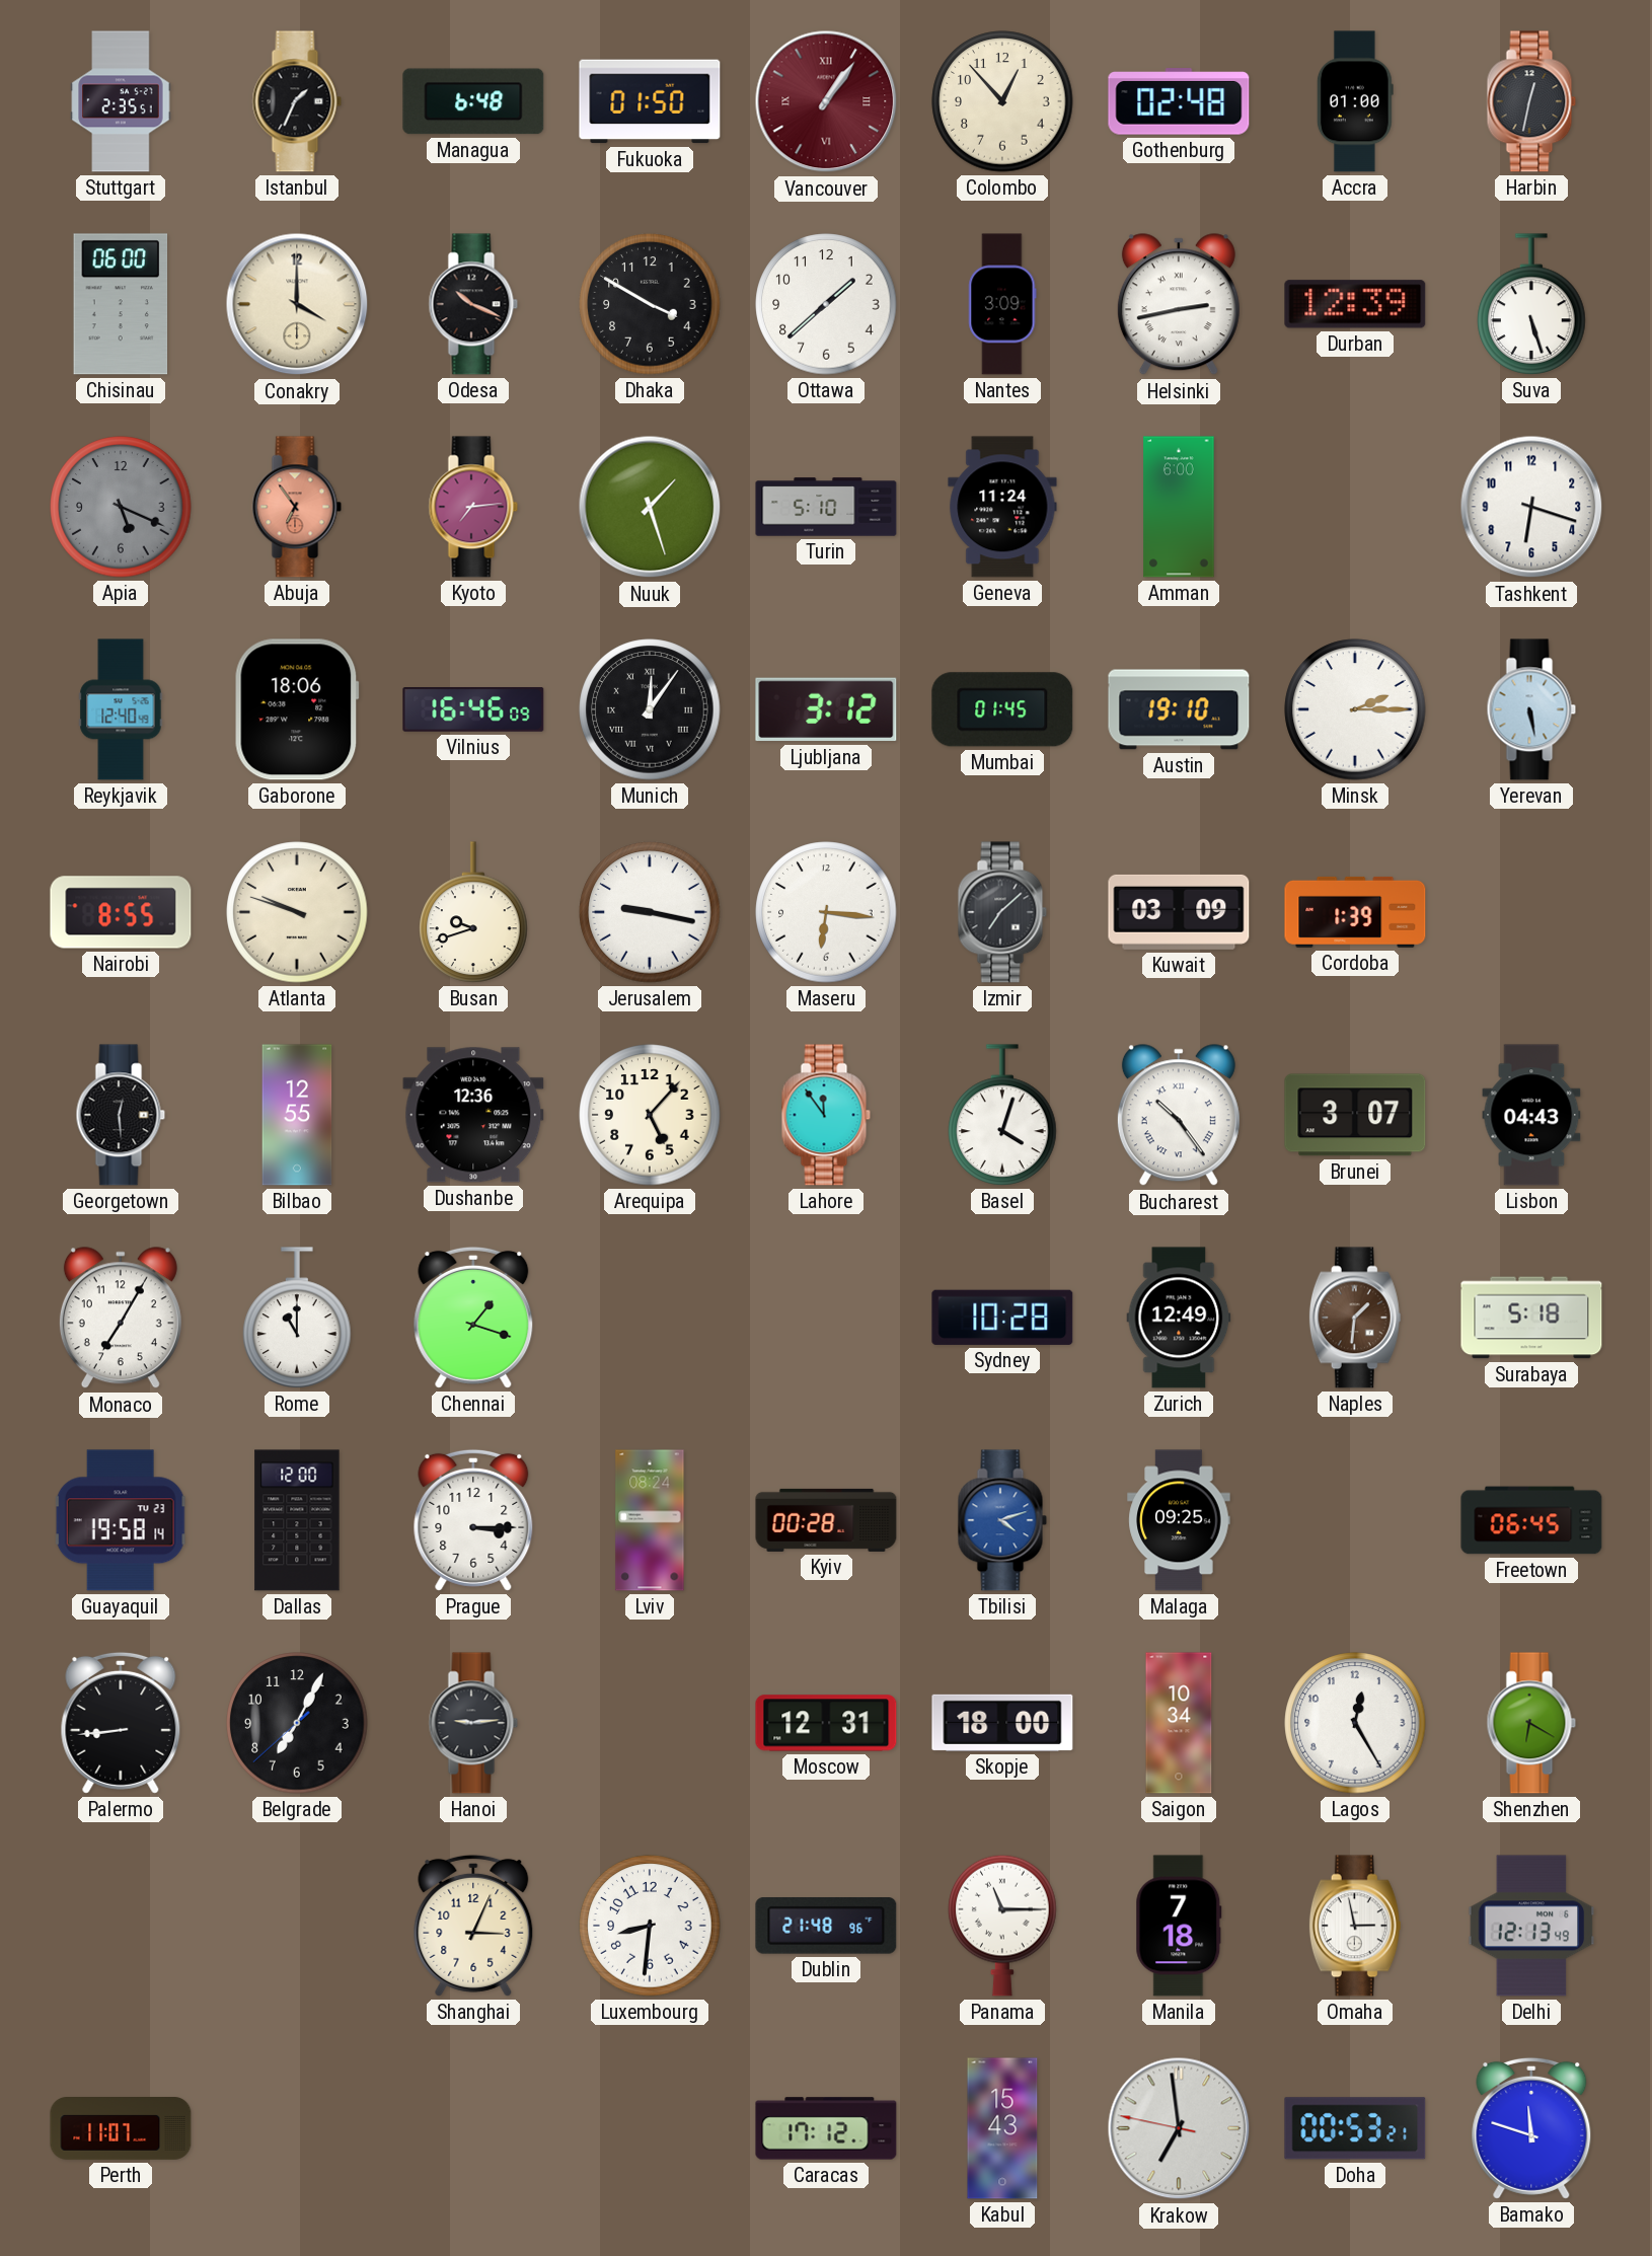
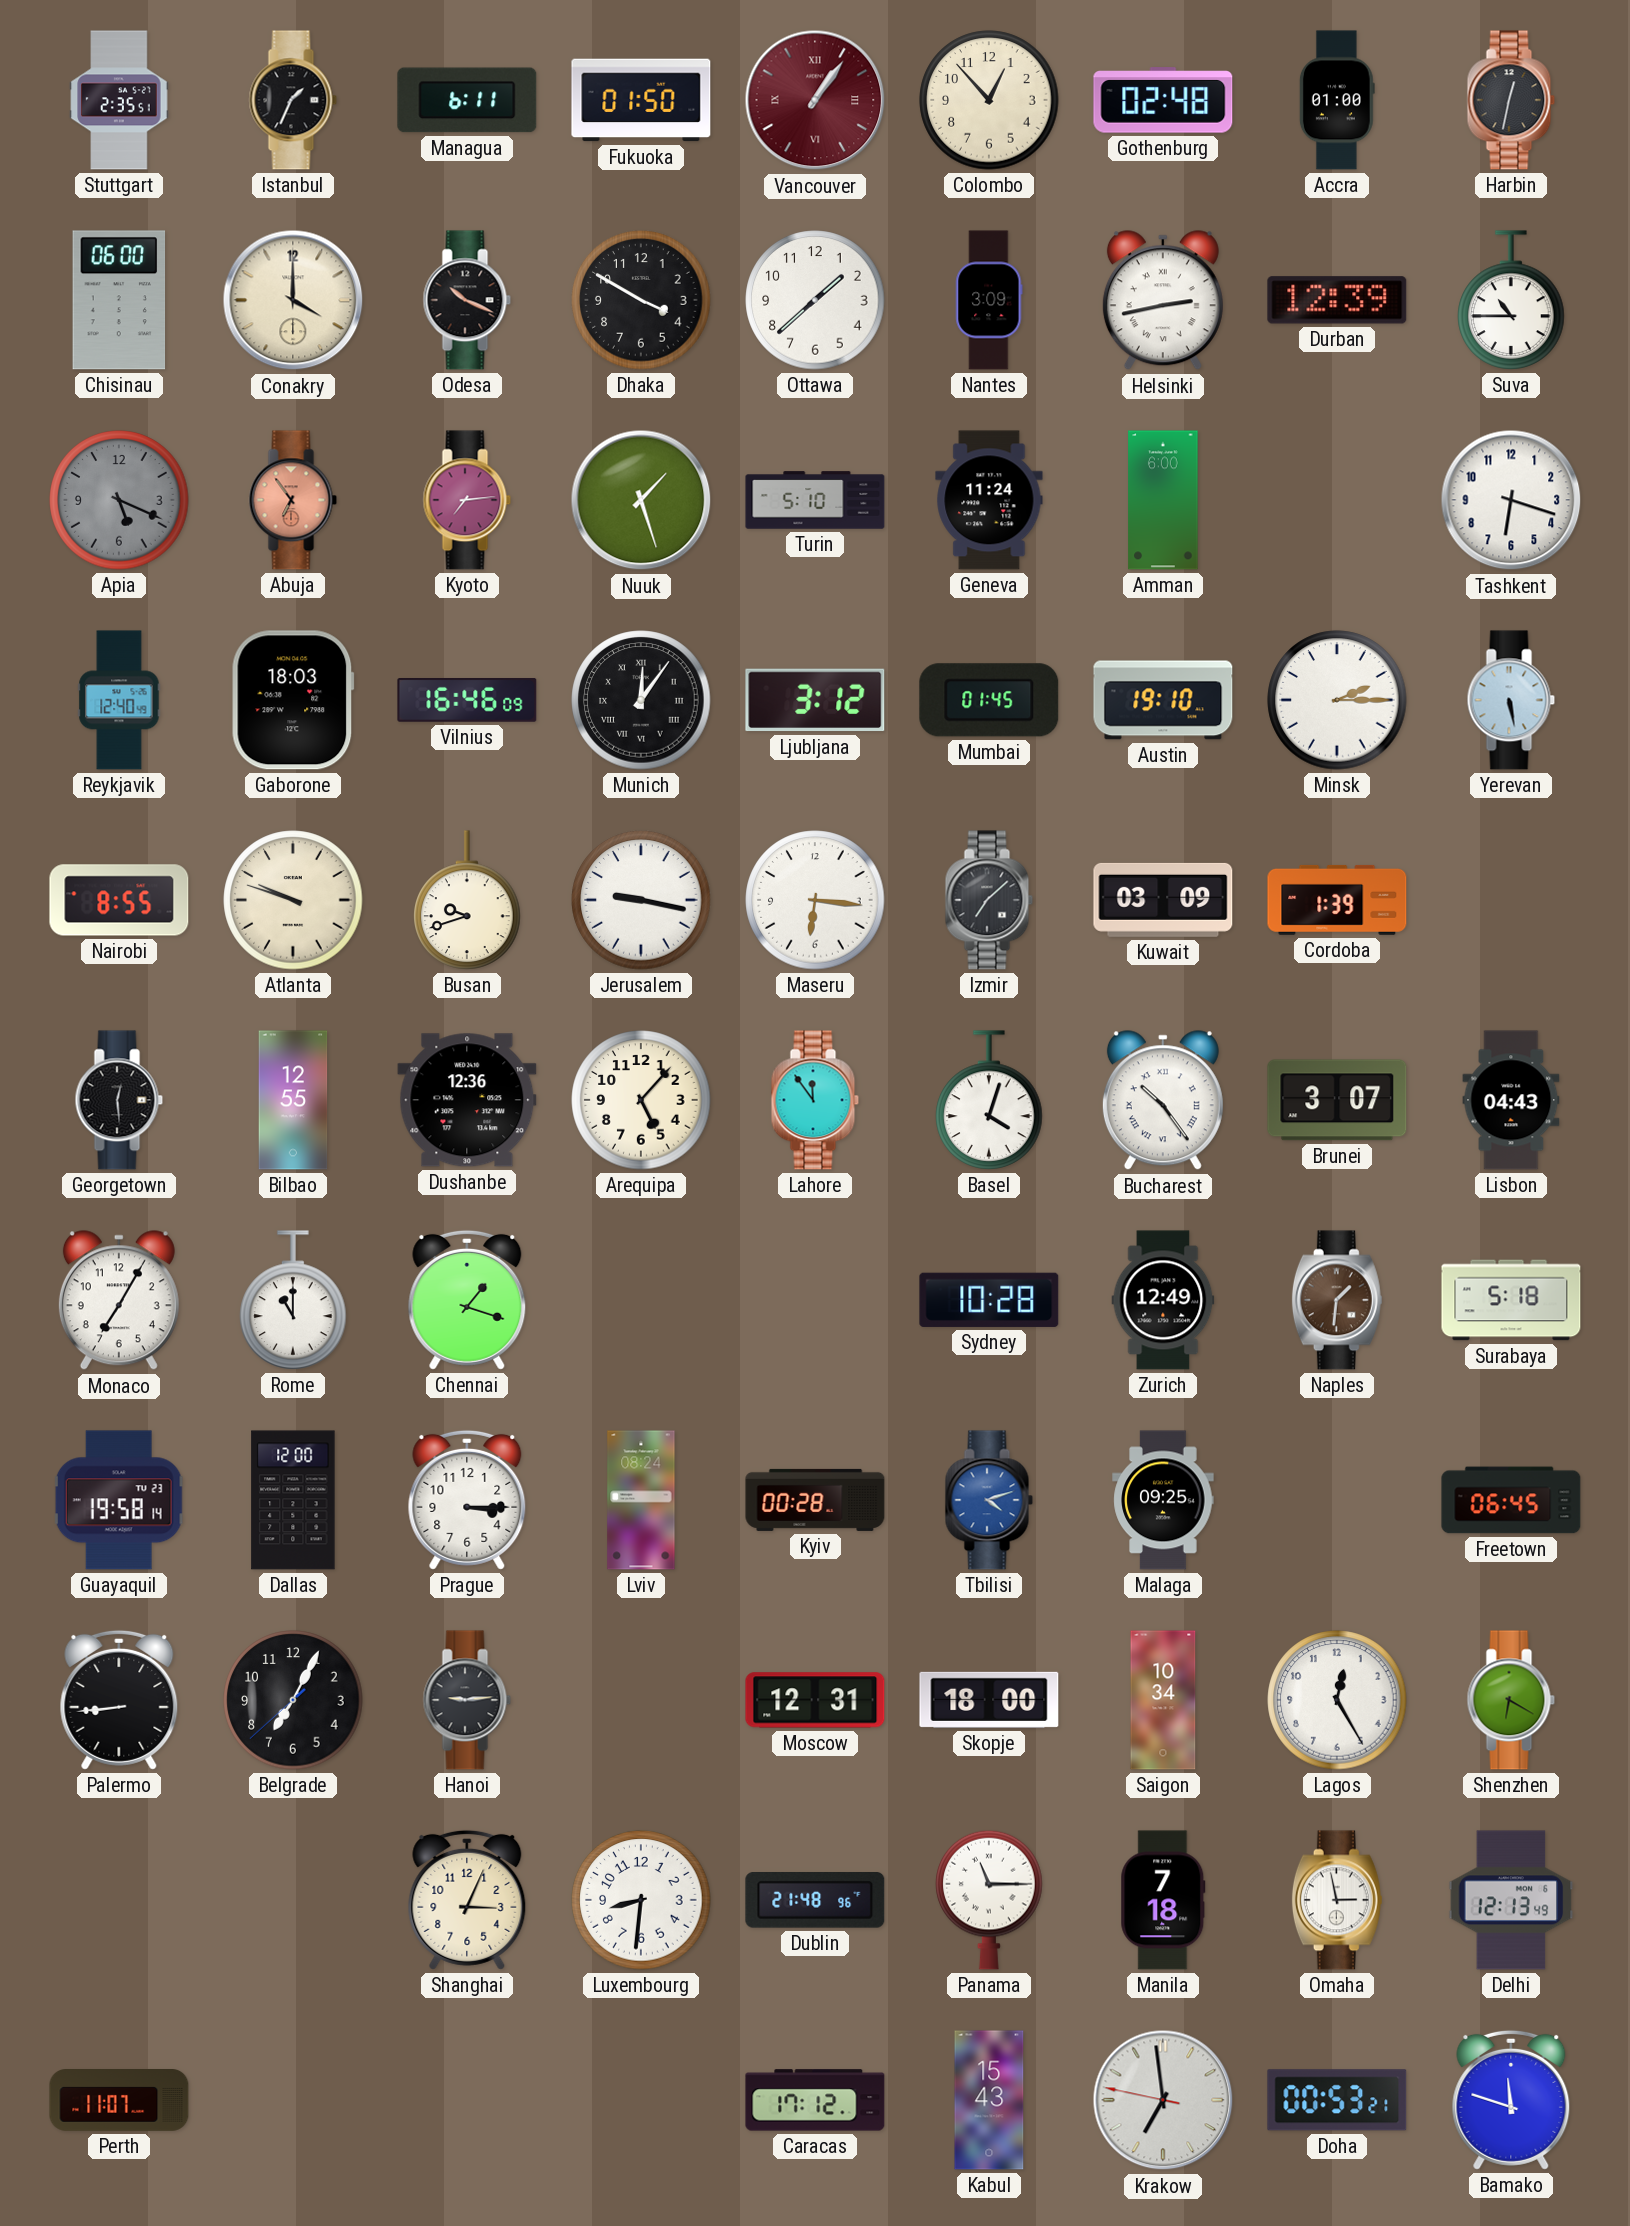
Managua: 6:48 -> 6:11 (467, 100)
Suva: 5:27 -> 10:45 (1511, 300)
Gaborone: 18:06 -> 18:03 (293, 700)
